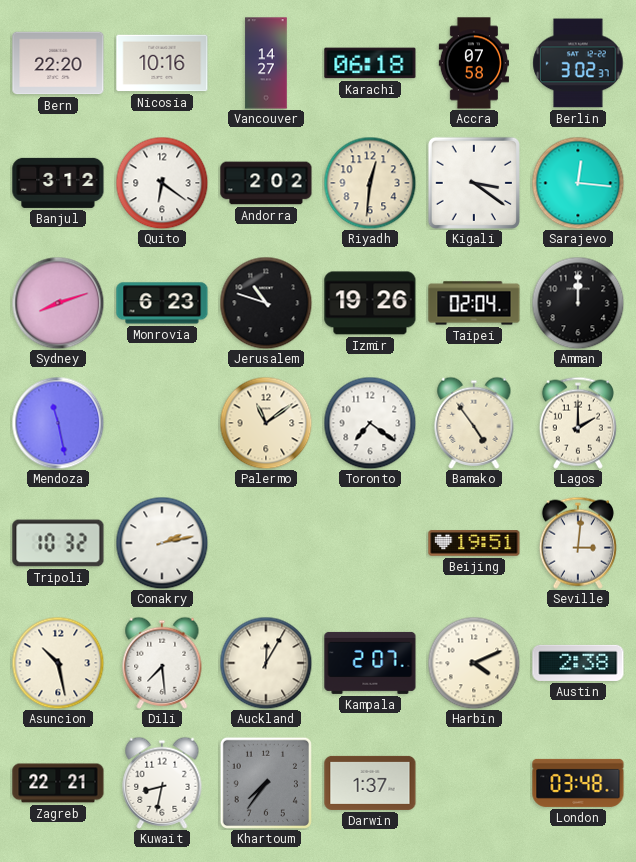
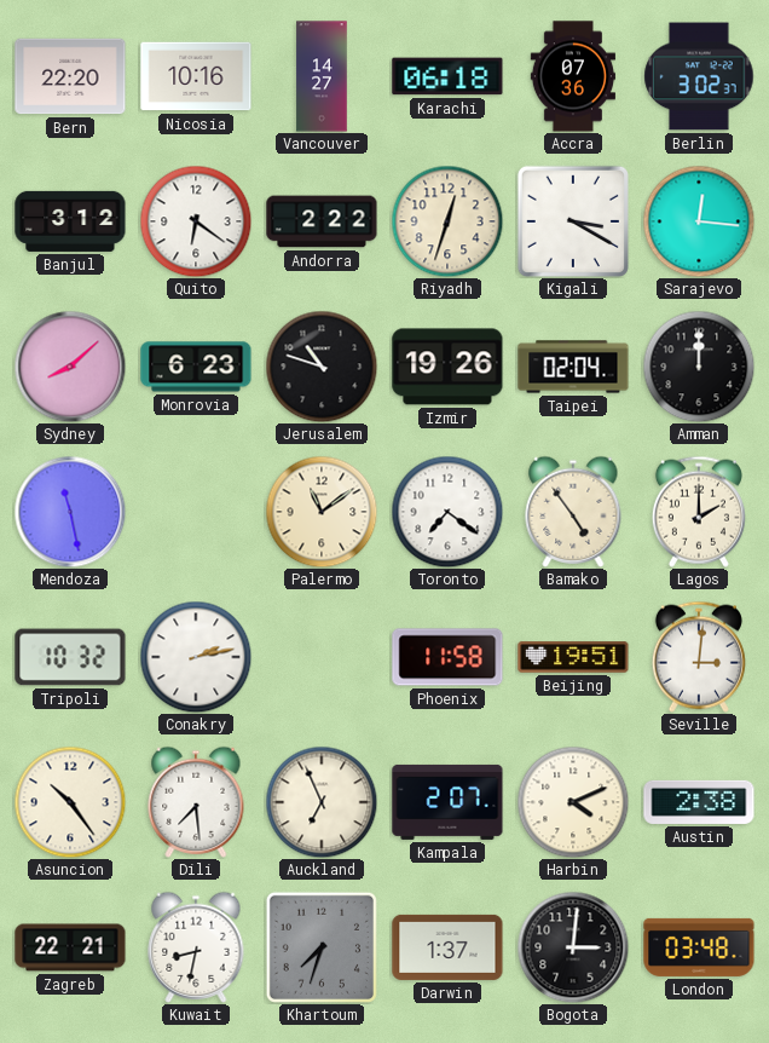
Accra: 07:58 -> 07:36 (573, 76)
Andorra: 2:02 -> 2:22 (322, 221)
Riyadh: 12:31 -> 12:33 (447, 221)
Kigali: 3:21 -> 3:20 (573, 221)
Sydney: 8:12 -> 8:08 (70, 367)
Phoenix: none -> 11:58 (447, 657)
Asuncion: 10:28 -> 10:24 (70, 802)
Auckland: 12:05 -> 6:56 (322, 802)
Khartoum: 7:36 -> 7:33 (322, 947)
Bogota: none -> 3:01 (573, 947)
